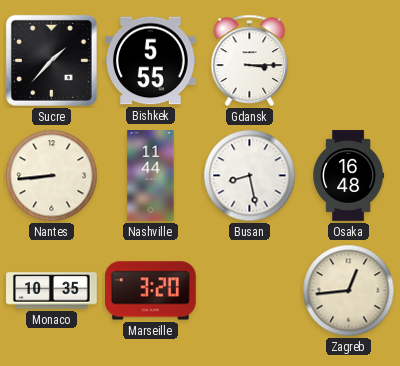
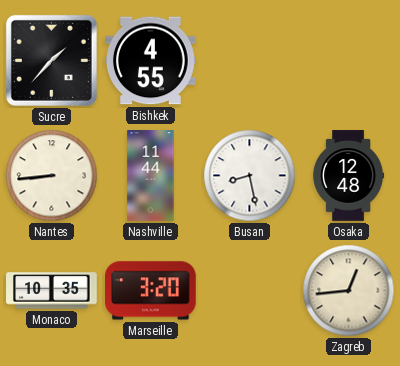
Bishkek: 5:55 -> 4:55 (151, 61)
Gdansk: 3:15 -> none (250, 60)
Osaka: 16:48 -> 12:48 (349, 176)
